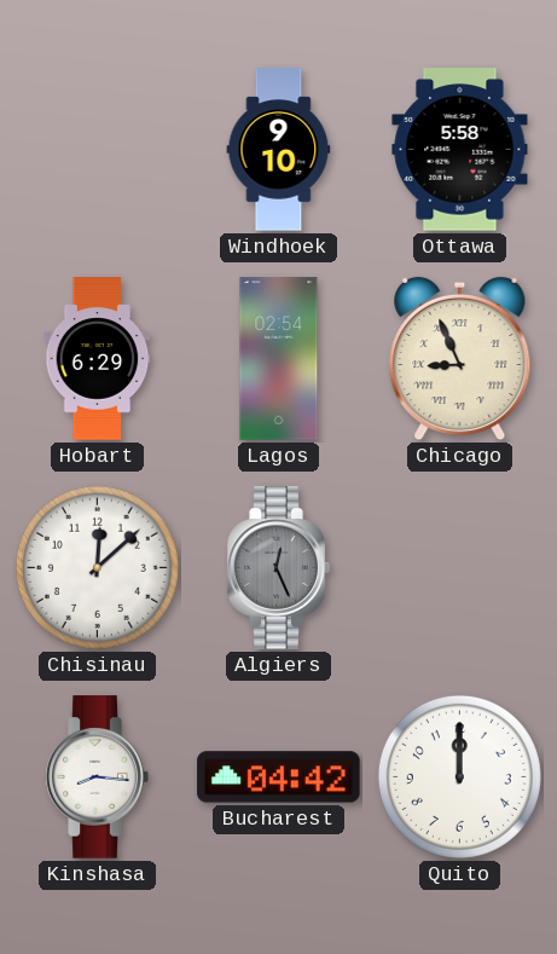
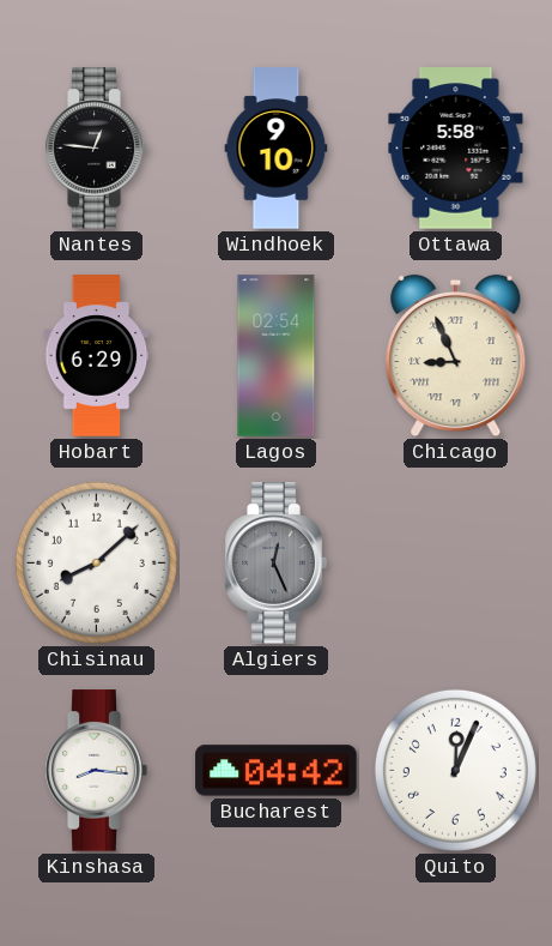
Nantes: none -> 12:46 (96, 149)
Chisinau: 12:08 -> 8:08 (96, 562)
Quito: 12:00 -> 12:04 (455, 770)
